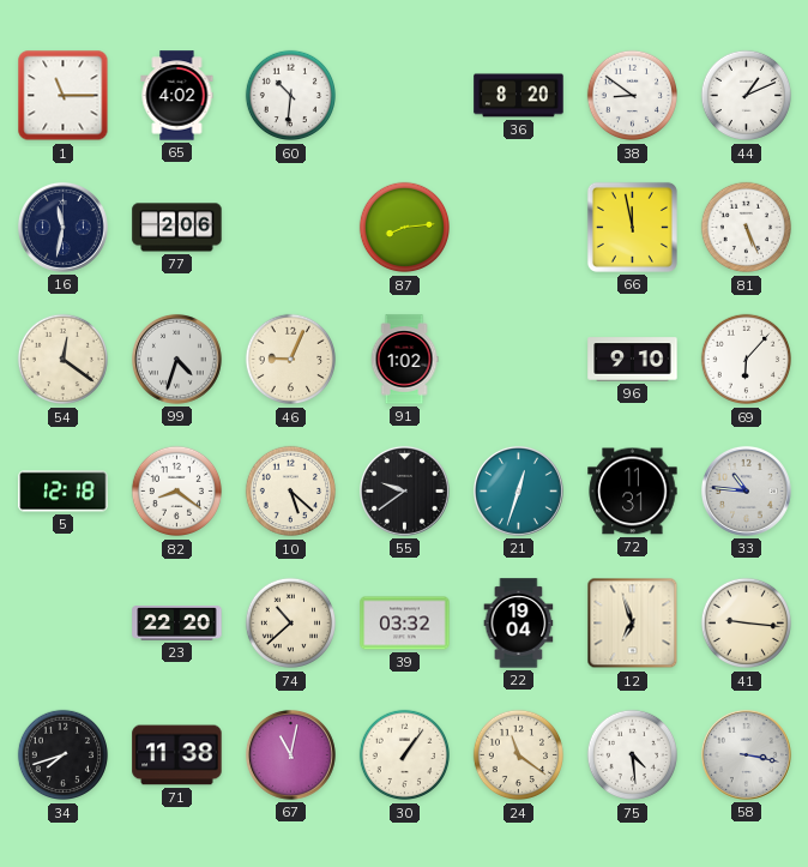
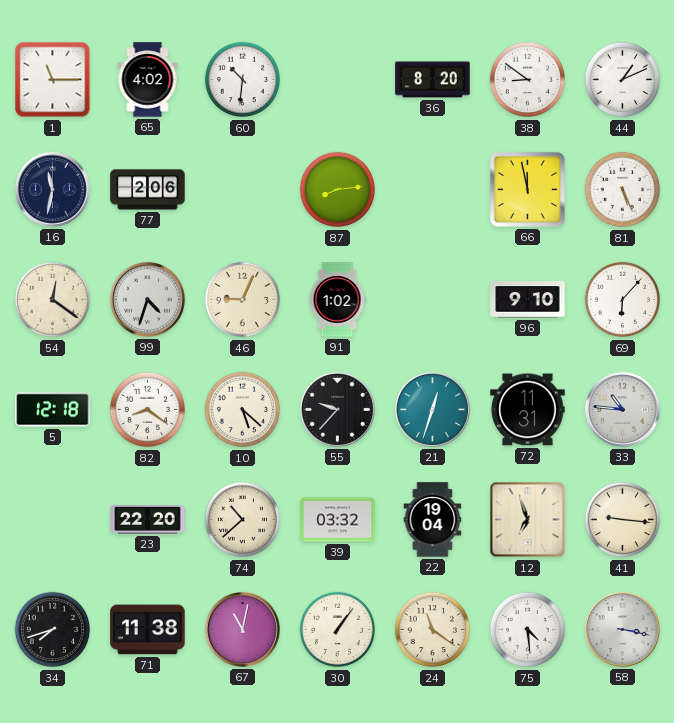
55: 9:39 -> 9:37 (337, 409)
